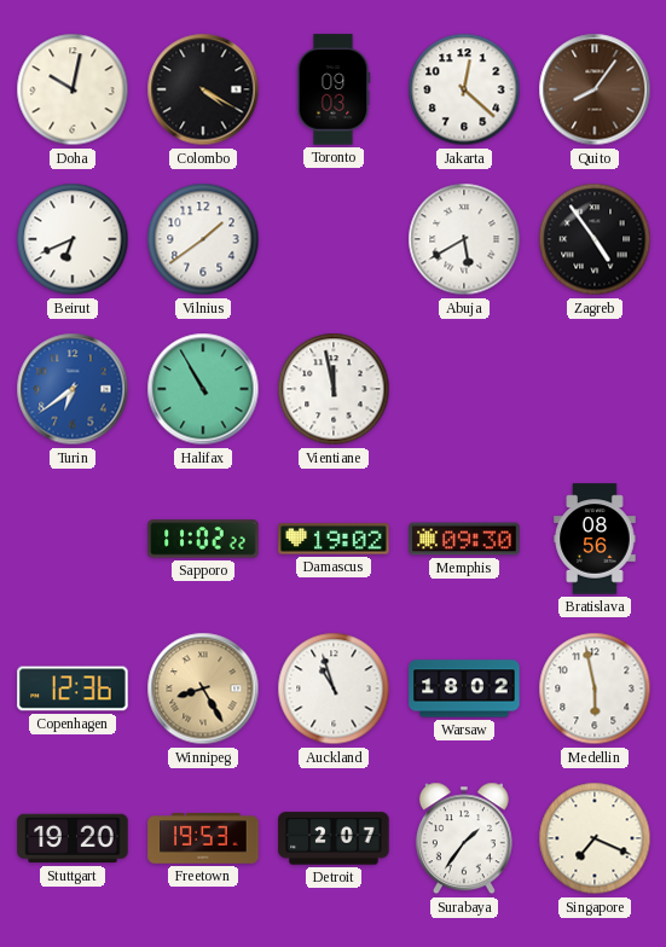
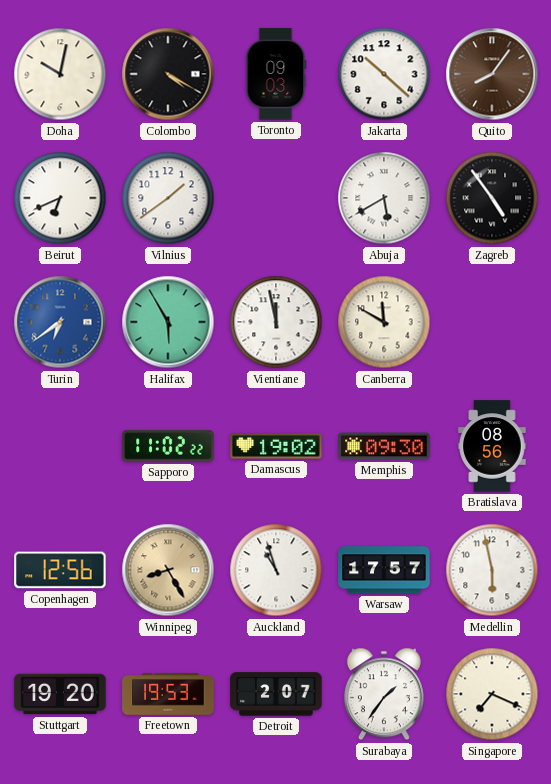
Jakarta: 12:22 -> 10:22 (384, 74)
Halifax: 10:55 -> 5:55 (168, 322)
Canberra: none -> 11:50 (384, 322)
Copenhagen: 12:36 -> 12:56 (60, 570)
Warsaw: 18:02 -> 17:57 (384, 570)
